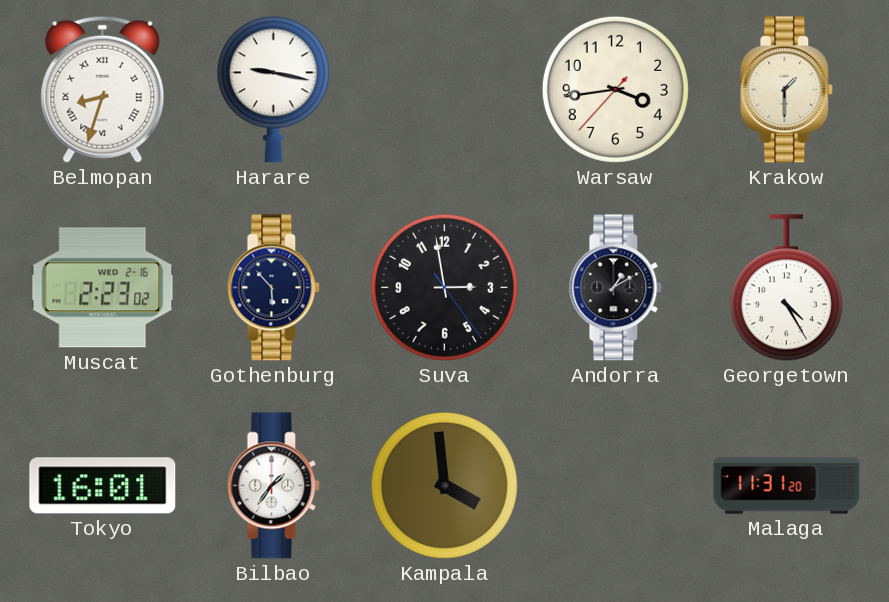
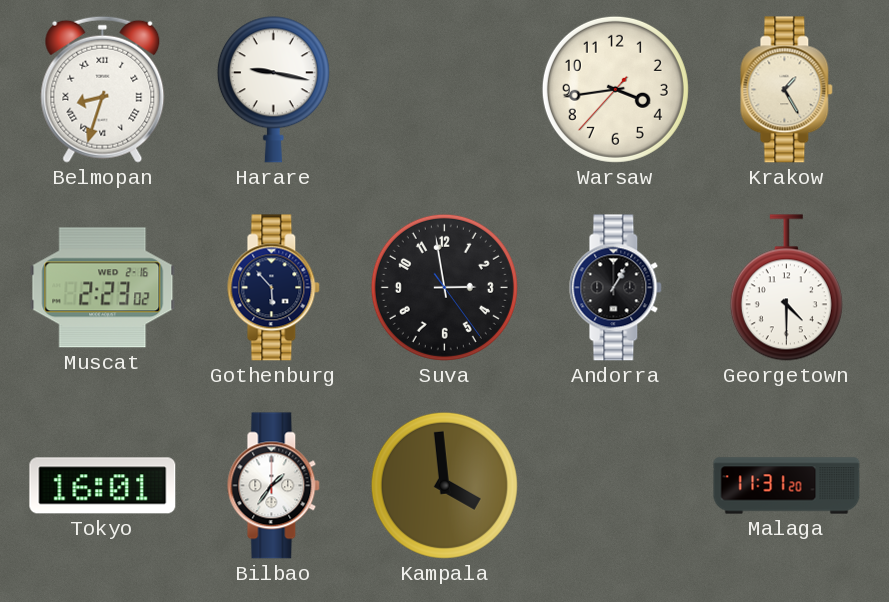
Krakow: 1:30 -> 1:25 (787, 90)
Andorra: 1:10 -> 1:05 (616, 288)
Georgetown: 4:25 -> 4:30 (786, 288)
